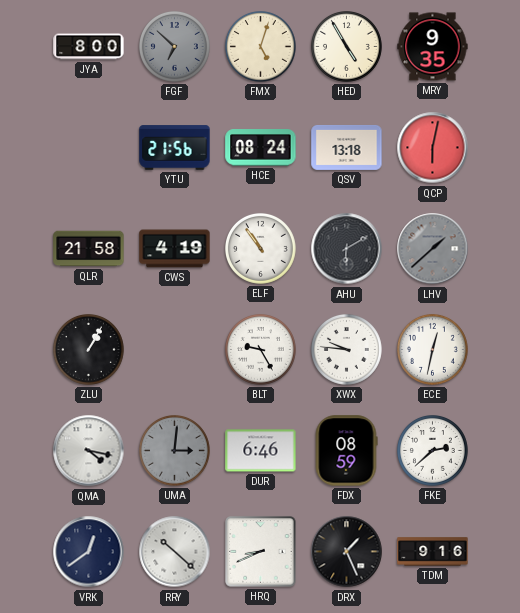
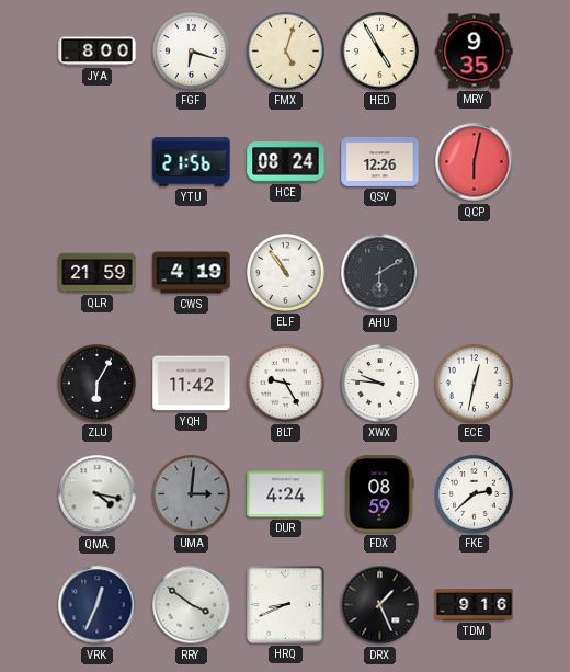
FGF: 6:52 -> 6:18 (192, 52)
FGF dial: grey -> white (192, 52)
QSV: 13:18 -> 12:26 (380, 161)
QLR: 21:58 -> 21:59 (98, 273)
LHV: 1:38 -> none (433, 249)
ZLU: 1:05 -> 6:05 (98, 384)
YQH: none -> 11:42 (192, 384)
DUR: 6:46 -> 4:24 (286, 494)
VRK: 12:39 -> 12:34 (98, 605)
RRY: 10:22 -> 3:51 (192, 605)
